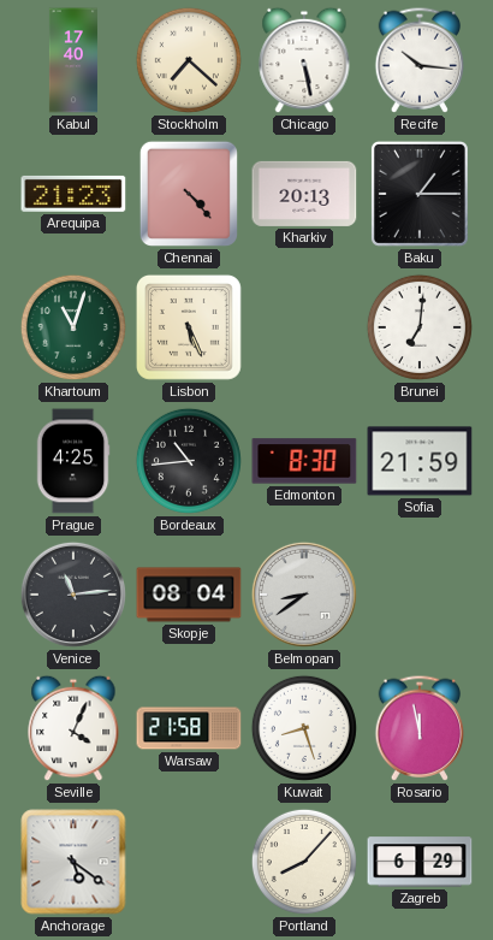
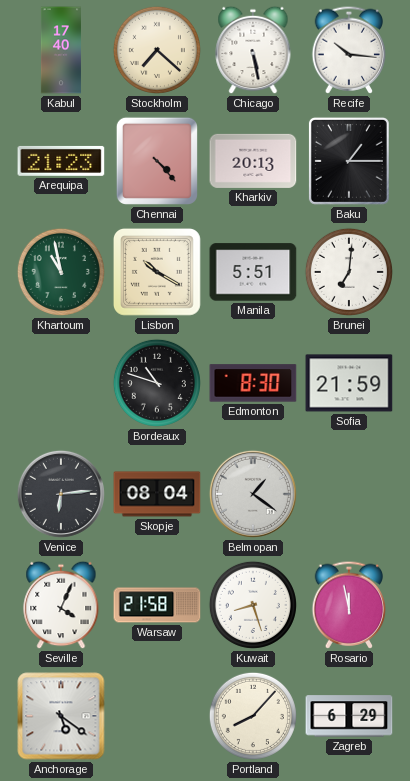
Khartoum: 11:03 -> 10:58 (61, 272)
Lisbon: 5:26 -> 10:20 (157, 272)
Manila: none -> 5:51 (253, 272)
Prague: 4:25 -> none (73, 461)
Bordeaux: 10:44 -> 10:48 (157, 383)
Venice: 11:14 -> 6:14 (61, 494)
Belmopan: 8:39 -> 1:21 (253, 494)
